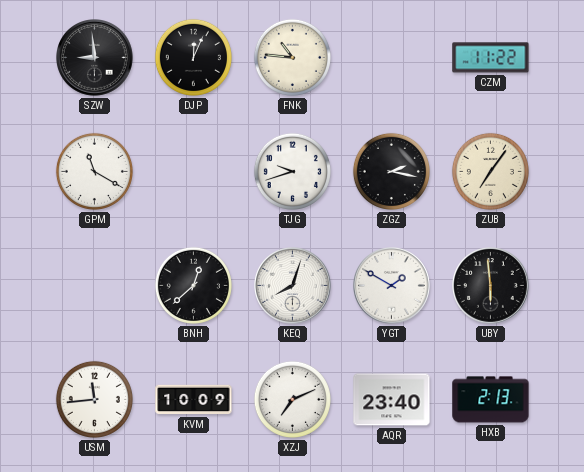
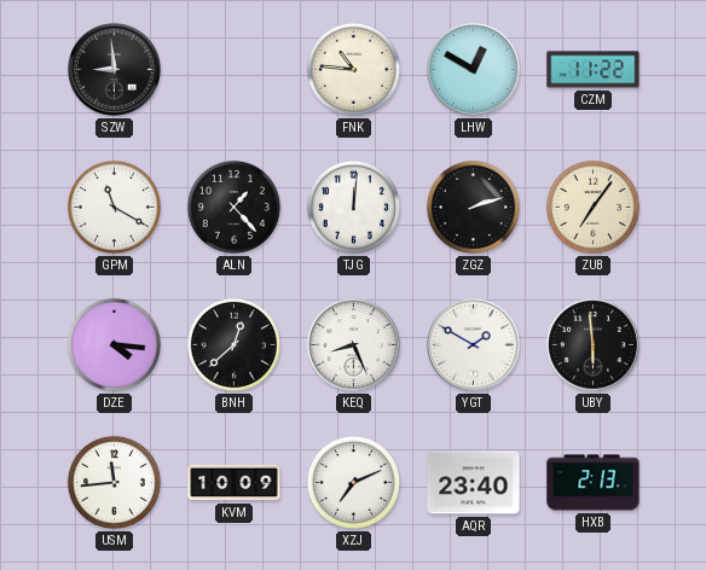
DJP: 12:04 -> none (193, 57)
LHW: none -> 12:50 (474, 70)
ALN: none -> 1:23 (233, 207)
TJG: 9:42 -> 12:01 (353, 207)
ZGZ: 2:17 -> 2:12 (473, 207)
DZE: none -> 4:16 (114, 344)
KEQ: 8:03 -> 8:26 (354, 345)
